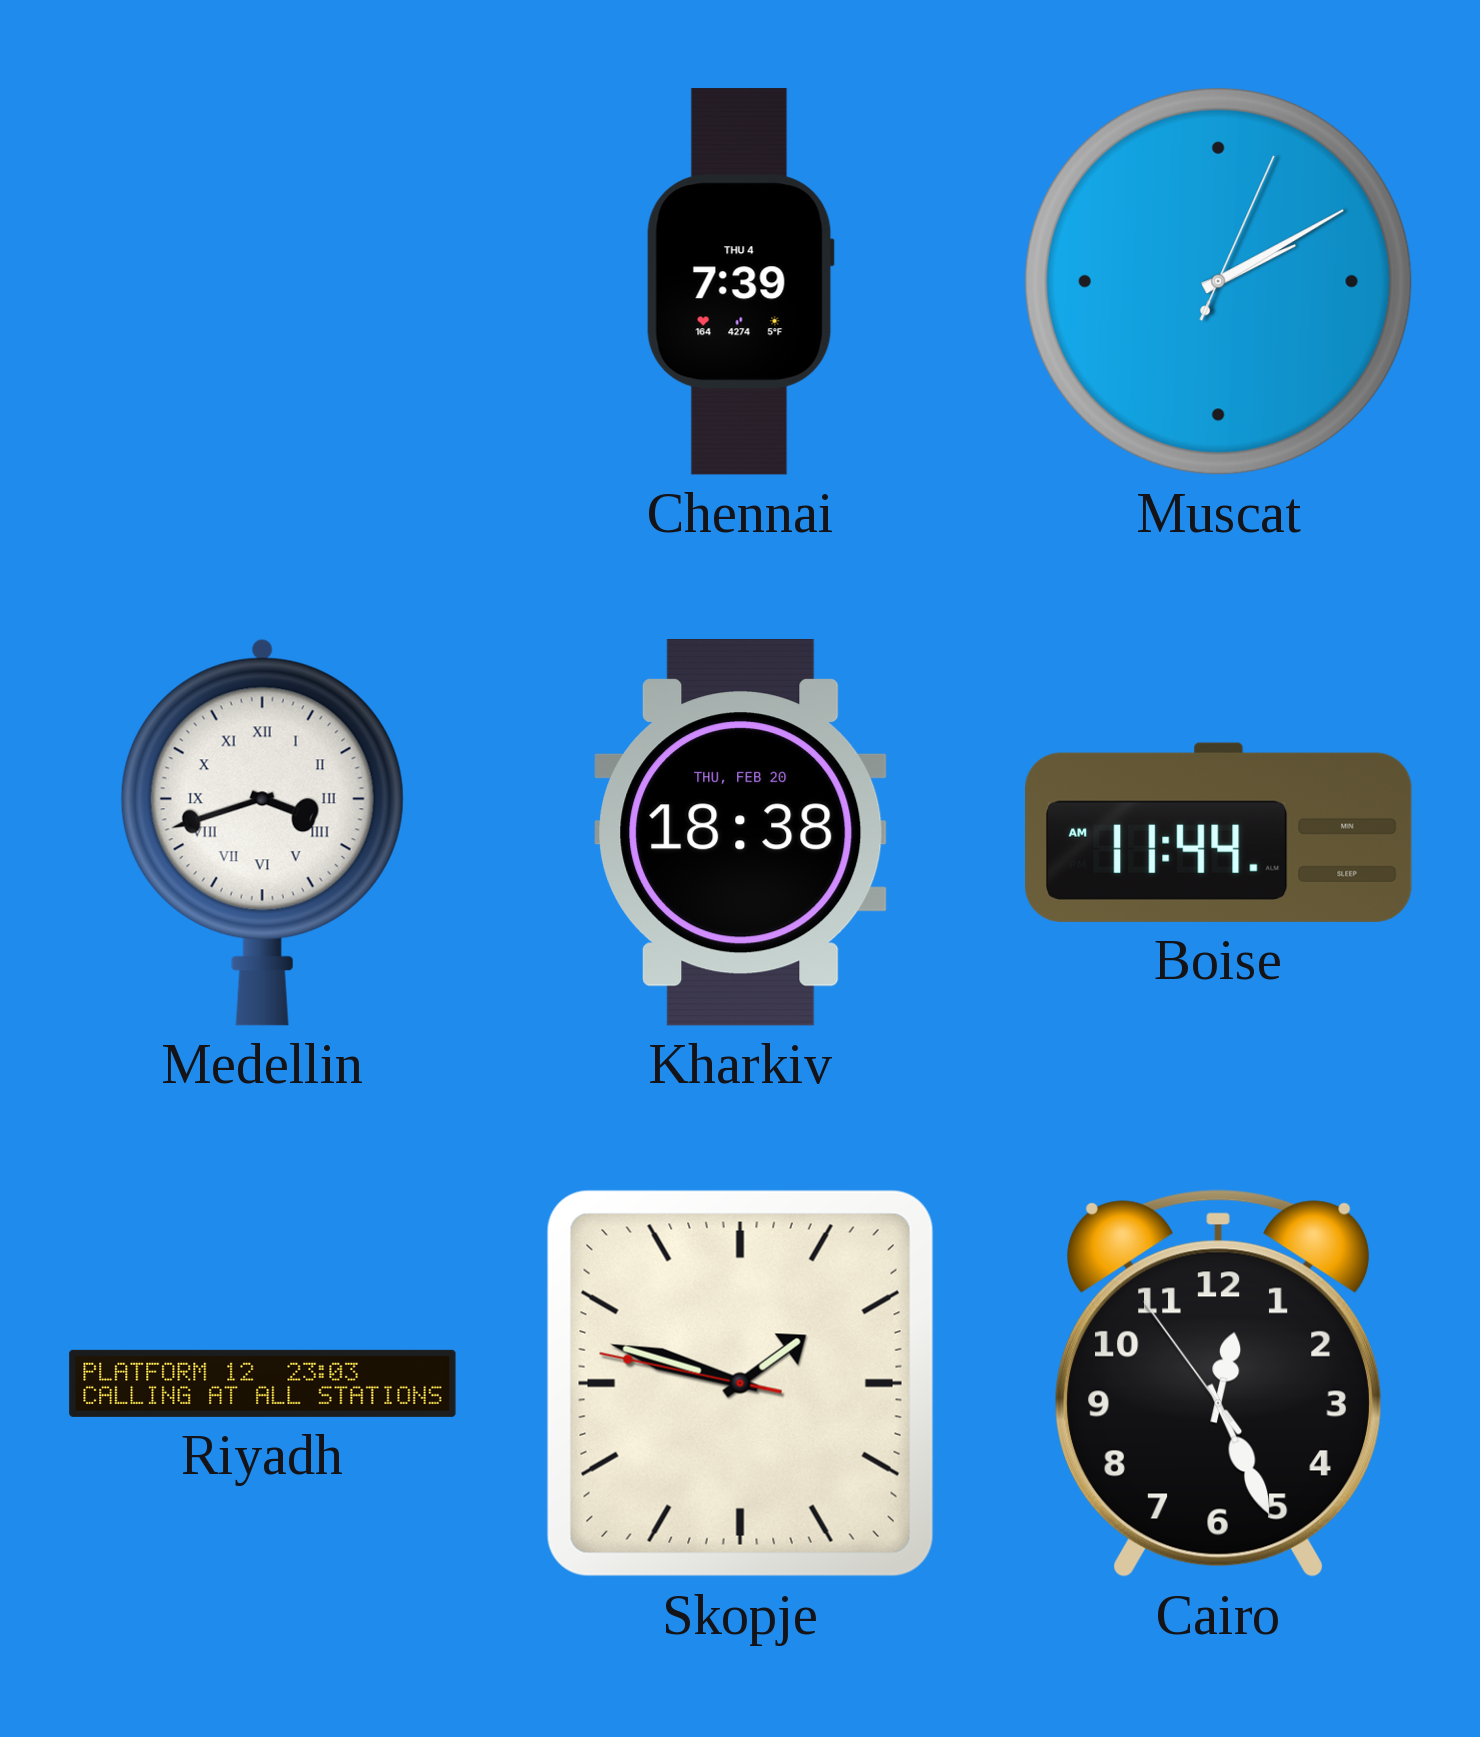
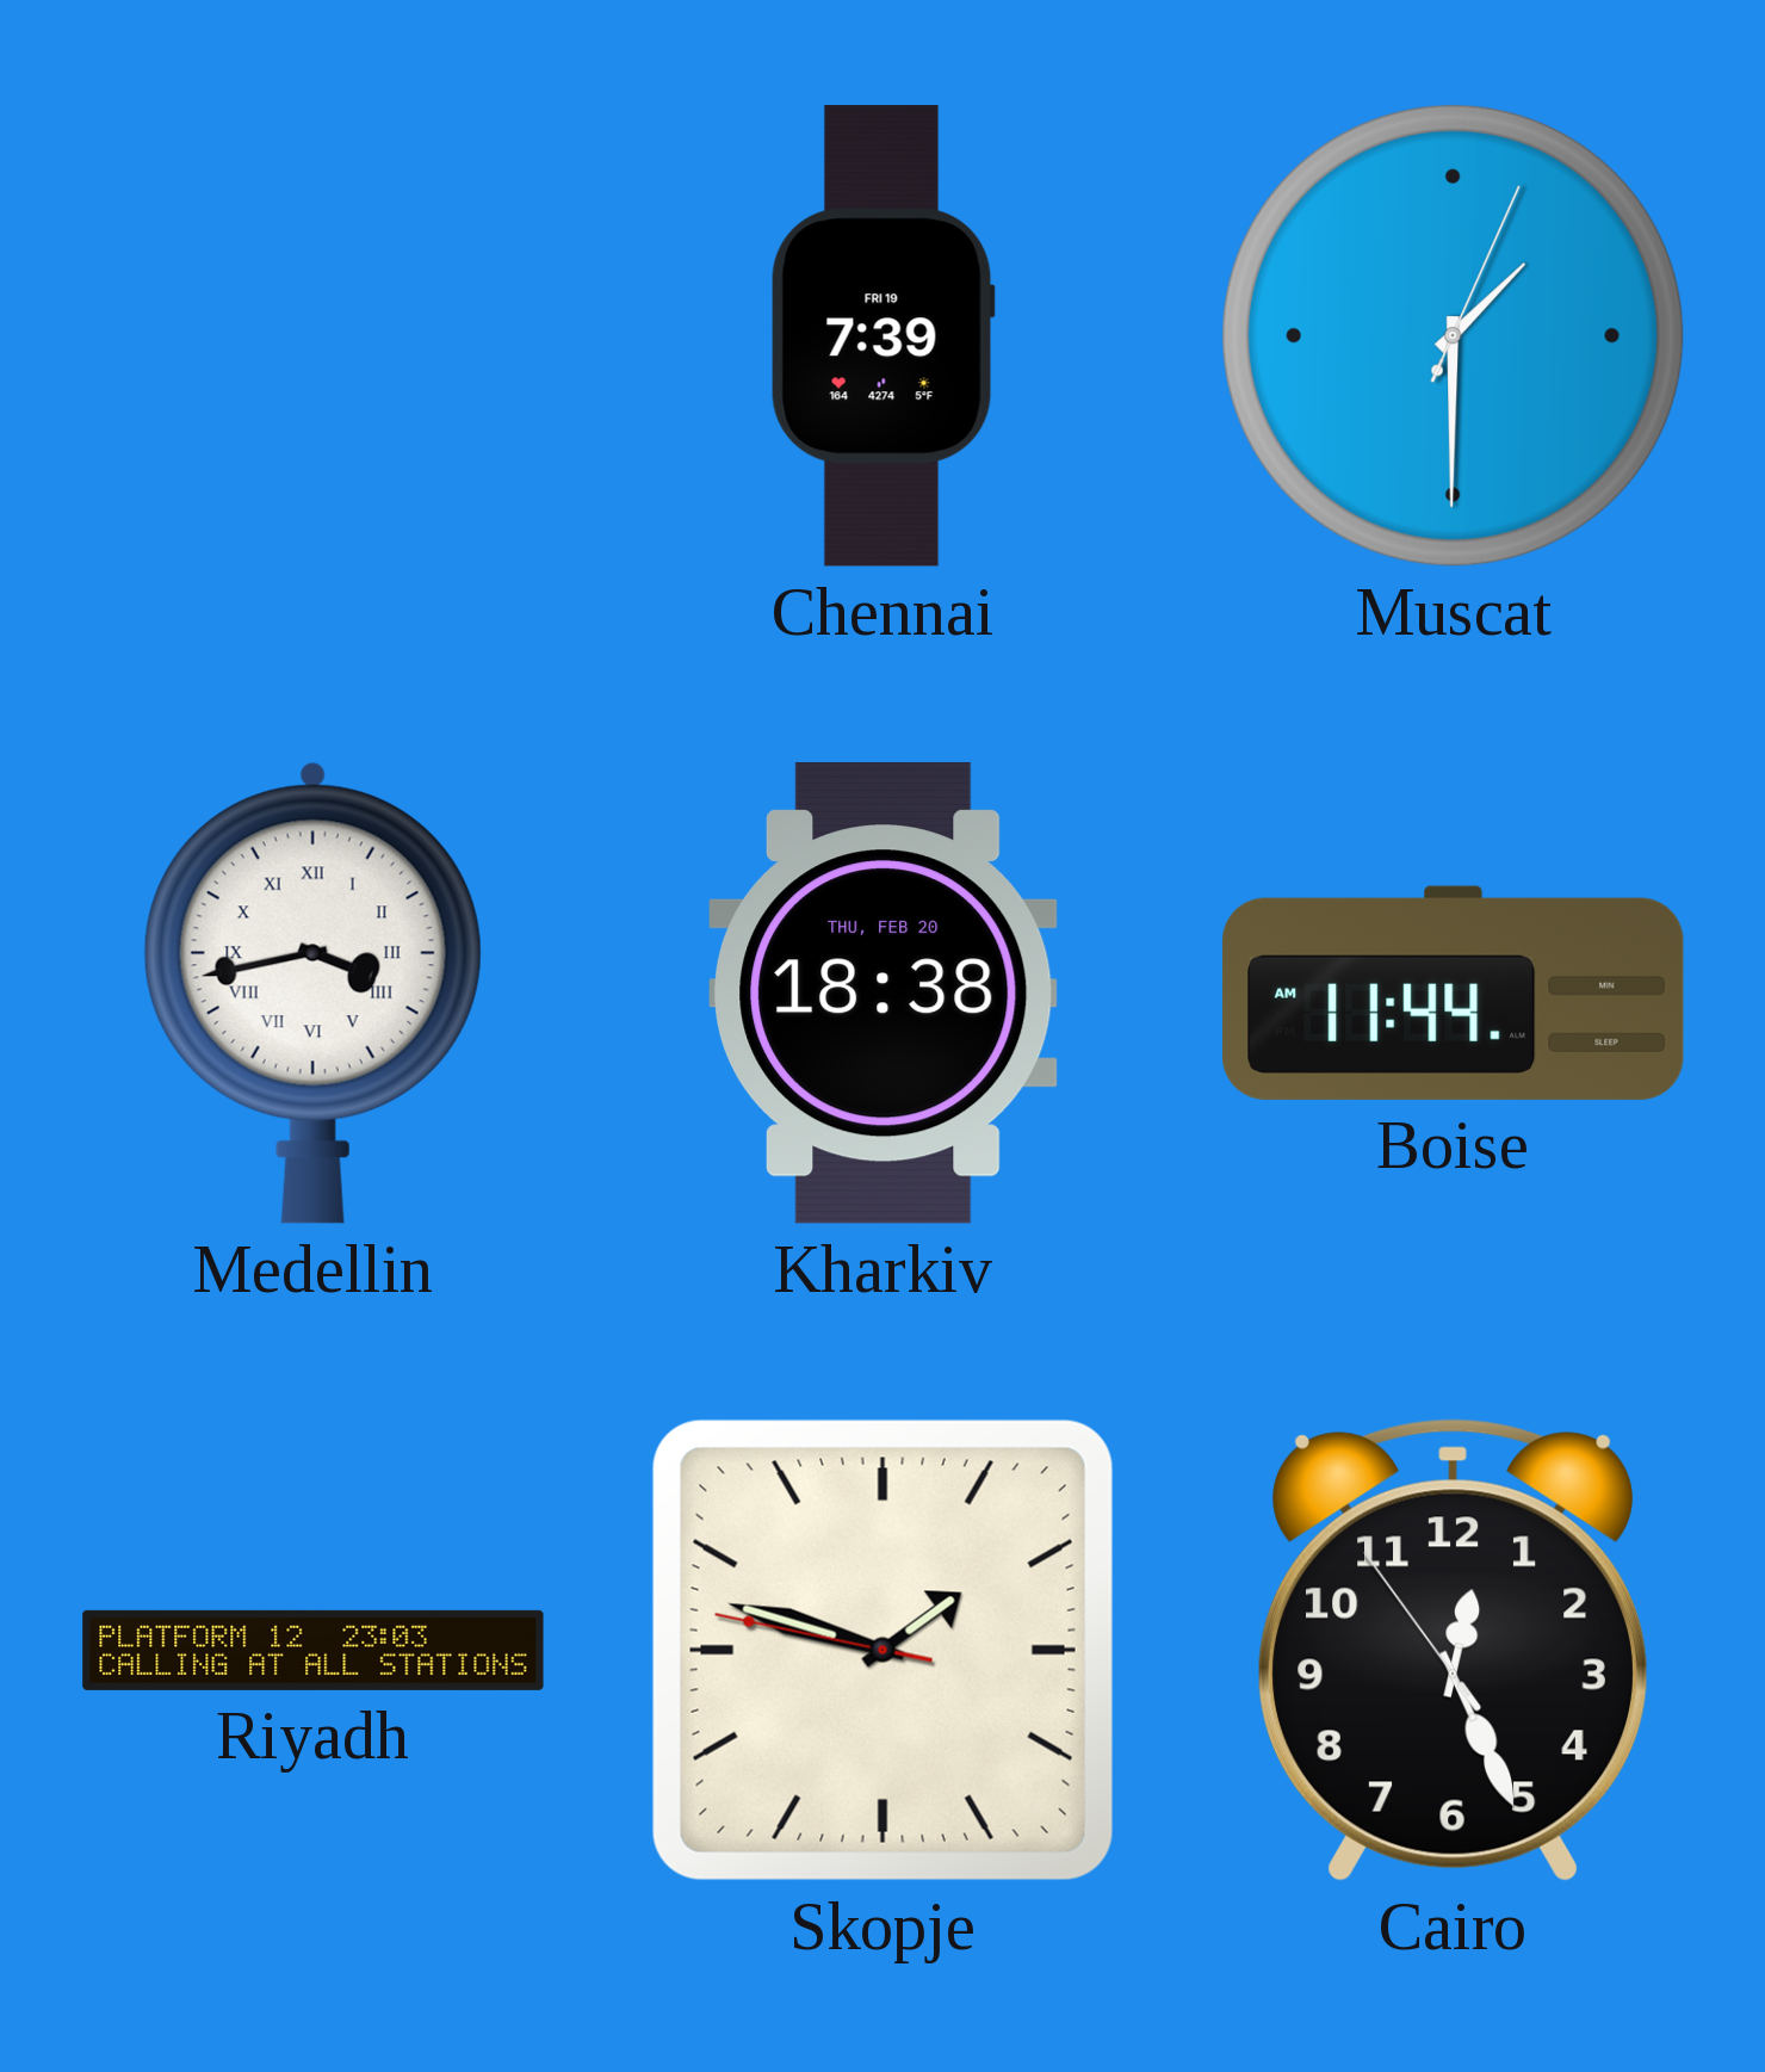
Chennai date: THU 4 -> FRI 19 (882, 336)
Muscat: 2:10 -> 1:30 (1453, 335)
Medellin: 3:42 -> 3:43 (312, 992)
